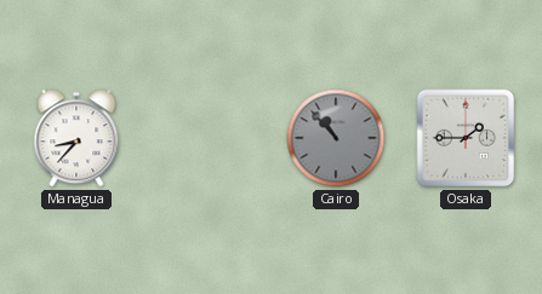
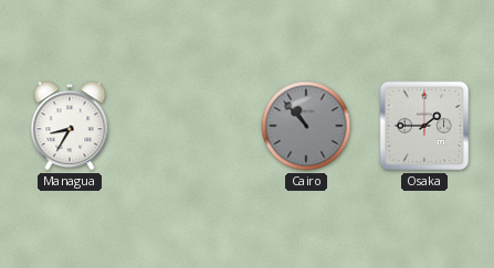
Managua: 8:37 -> 8:35 (70, 126)
